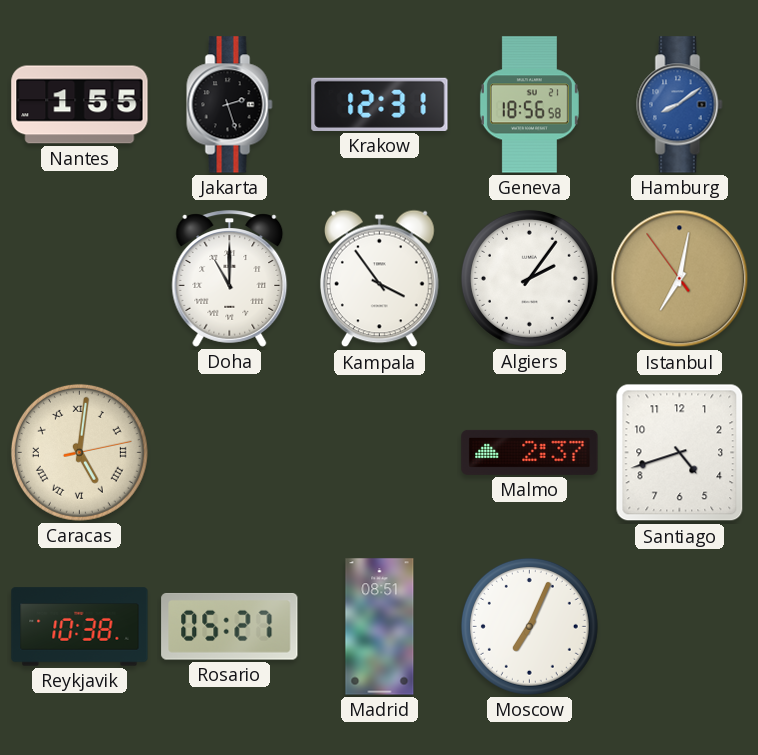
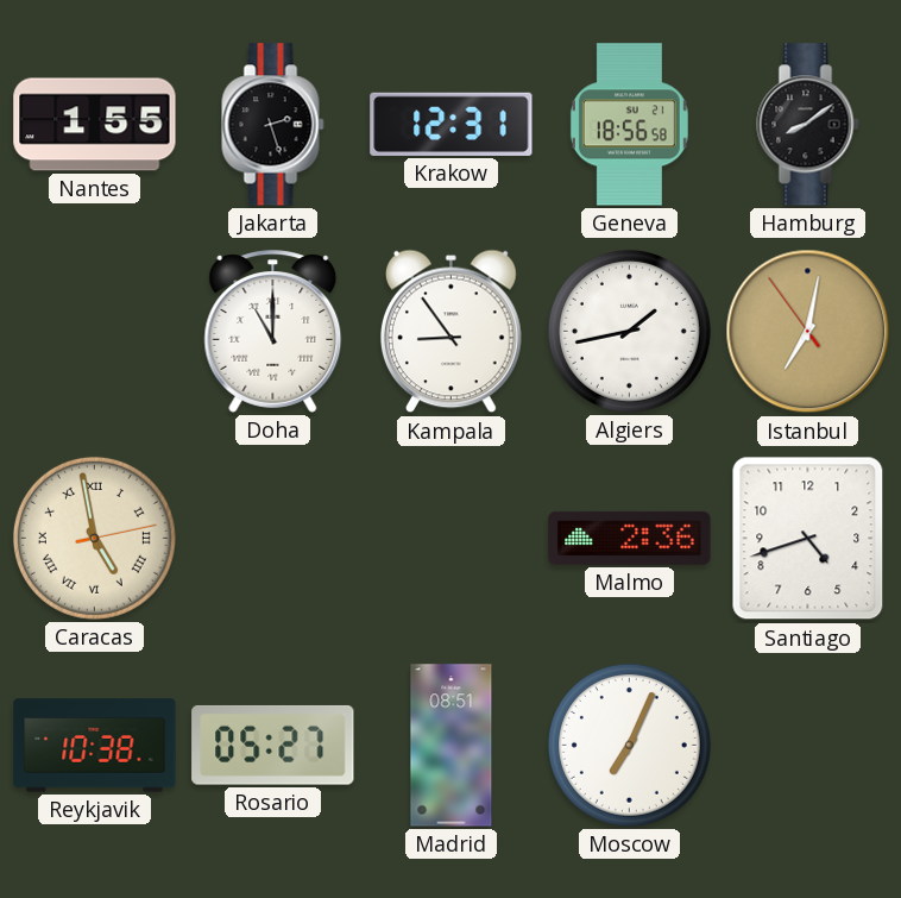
Hamburg dial: blue -> black (808, 125)
Kampala: 3:54 -> 8:54 (450, 332)
Algiers: 2:06 -> 1:43 (629, 331)
Caracas: 5:01 -> 4:58 (94, 538)
Malmo: 2:37 -> 2:36 (630, 538)
